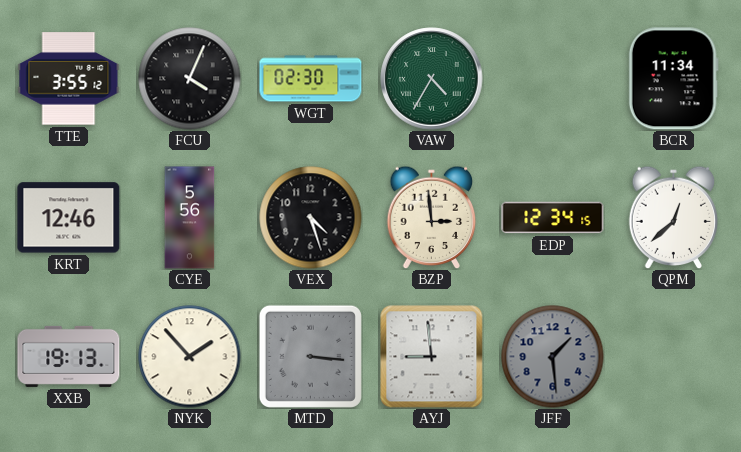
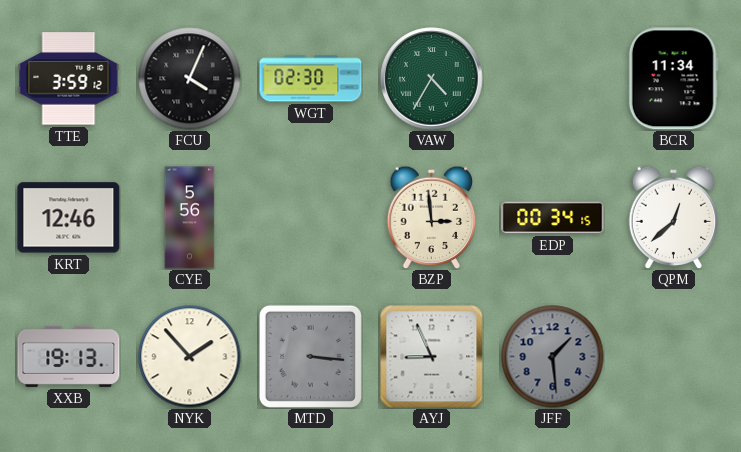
TTE: 3:55 -> 3:59 (69, 79)
VEX: 4:27 -> none (311, 218)
EDP: 12:34 -> 00:34 (553, 218)
AYJ: 8:59 -> 8:56 (432, 357)
